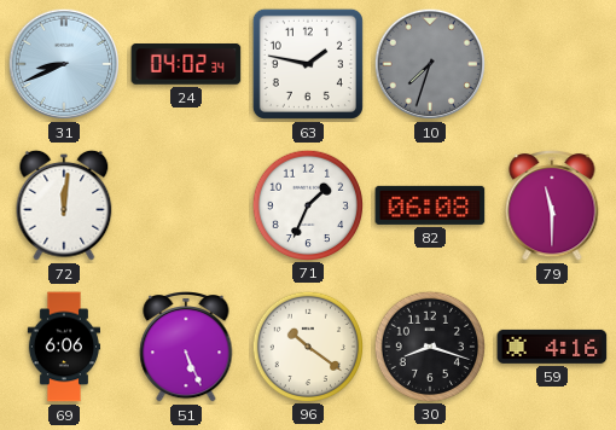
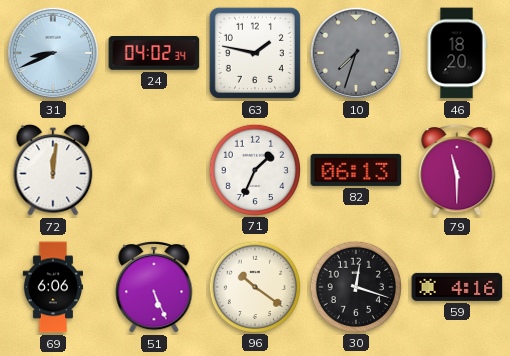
46: none -> 18:20 (457, 53)
82: 06:08 -> 06:13 (356, 170)
30: 8:18 -> 12:18 (355, 286)
